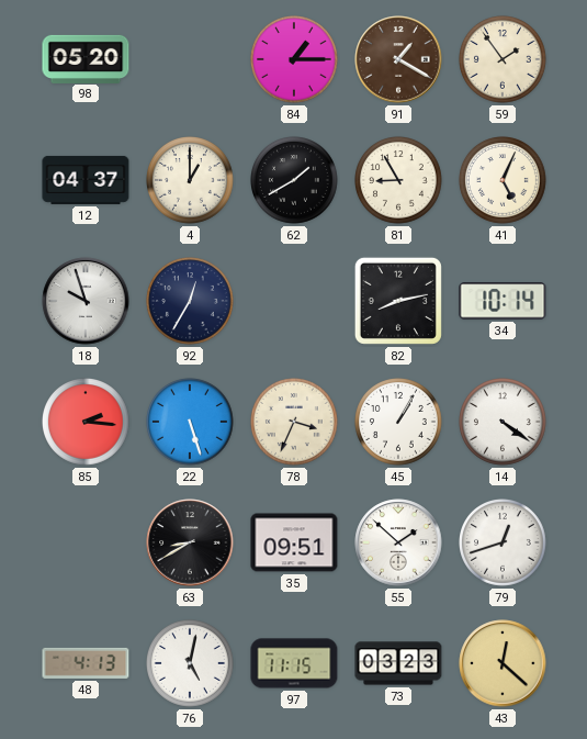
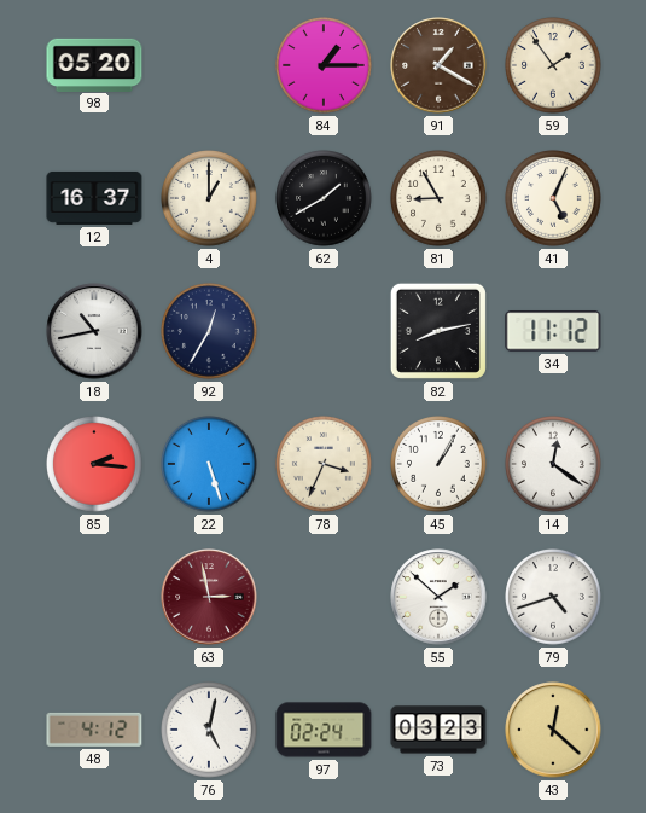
12: 04:37 -> 16:37 (94, 198)
18: 9:57 -> 10:43 (94, 331)
34: 10:14 -> 11:12 (553, 331)
14: 4:21 -> 12:21 (554, 465)
63: 8:40 -> 2:58 (209, 597)
63 dial: black -> burgundy (209, 597)
35: 09:51 -> none (294, 542)
79: 12:42 -> 4:42 (554, 598)
48: 4:13 -> 4:12 (94, 730)
97: 11:15 -> 02:24 (324, 730)
